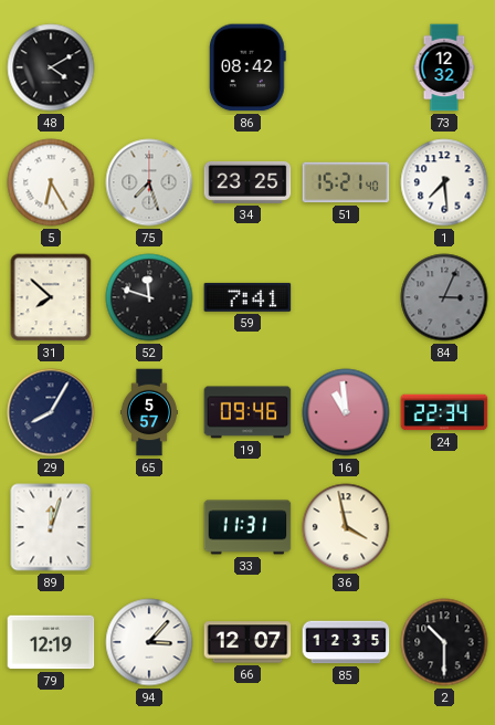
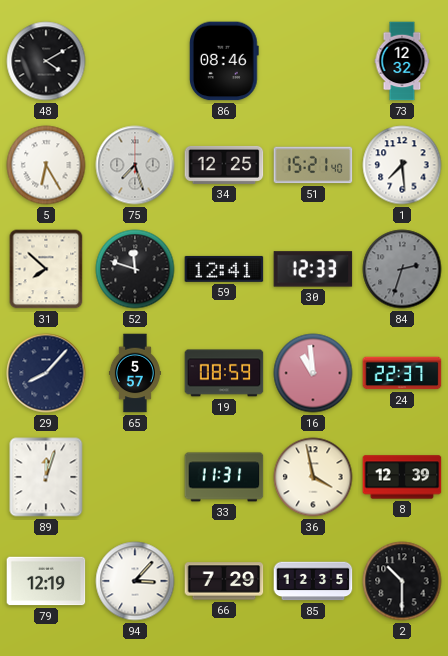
86: 08:42 -> 08:46 (224, 61)
34: 23:25 -> 12:25 (224, 165)
59: 7:41 -> 12:41 (224, 269)
30: none -> 12:33 (313, 269)
84: 3:04 -> 2:33 (402, 269)
29: 8:05 -> 8:07 (46, 373)
19: 09:46 -> 08:59 (224, 373)
24: 22:34 -> 22:37 (402, 373)
8: none -> 12:39 (402, 477)
66: 12:07 -> 7:29 (224, 581)
